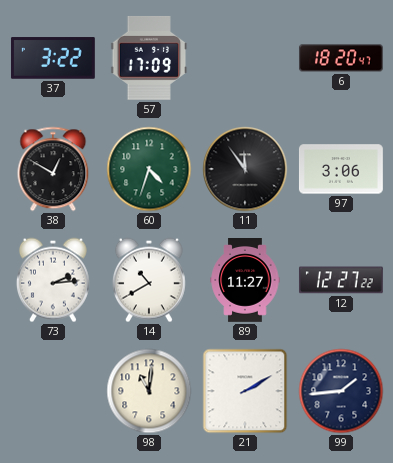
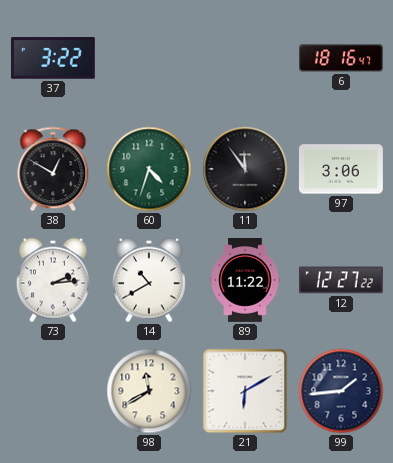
57: 17:09 -> none (149, 58)
6: 18:20 -> 18:16 (341, 58)
89: 11:27 -> 11:22 (245, 281)
98: 11:01 -> 11:40 (149, 391)
21: 2:10 -> 6:10 (245, 391)
